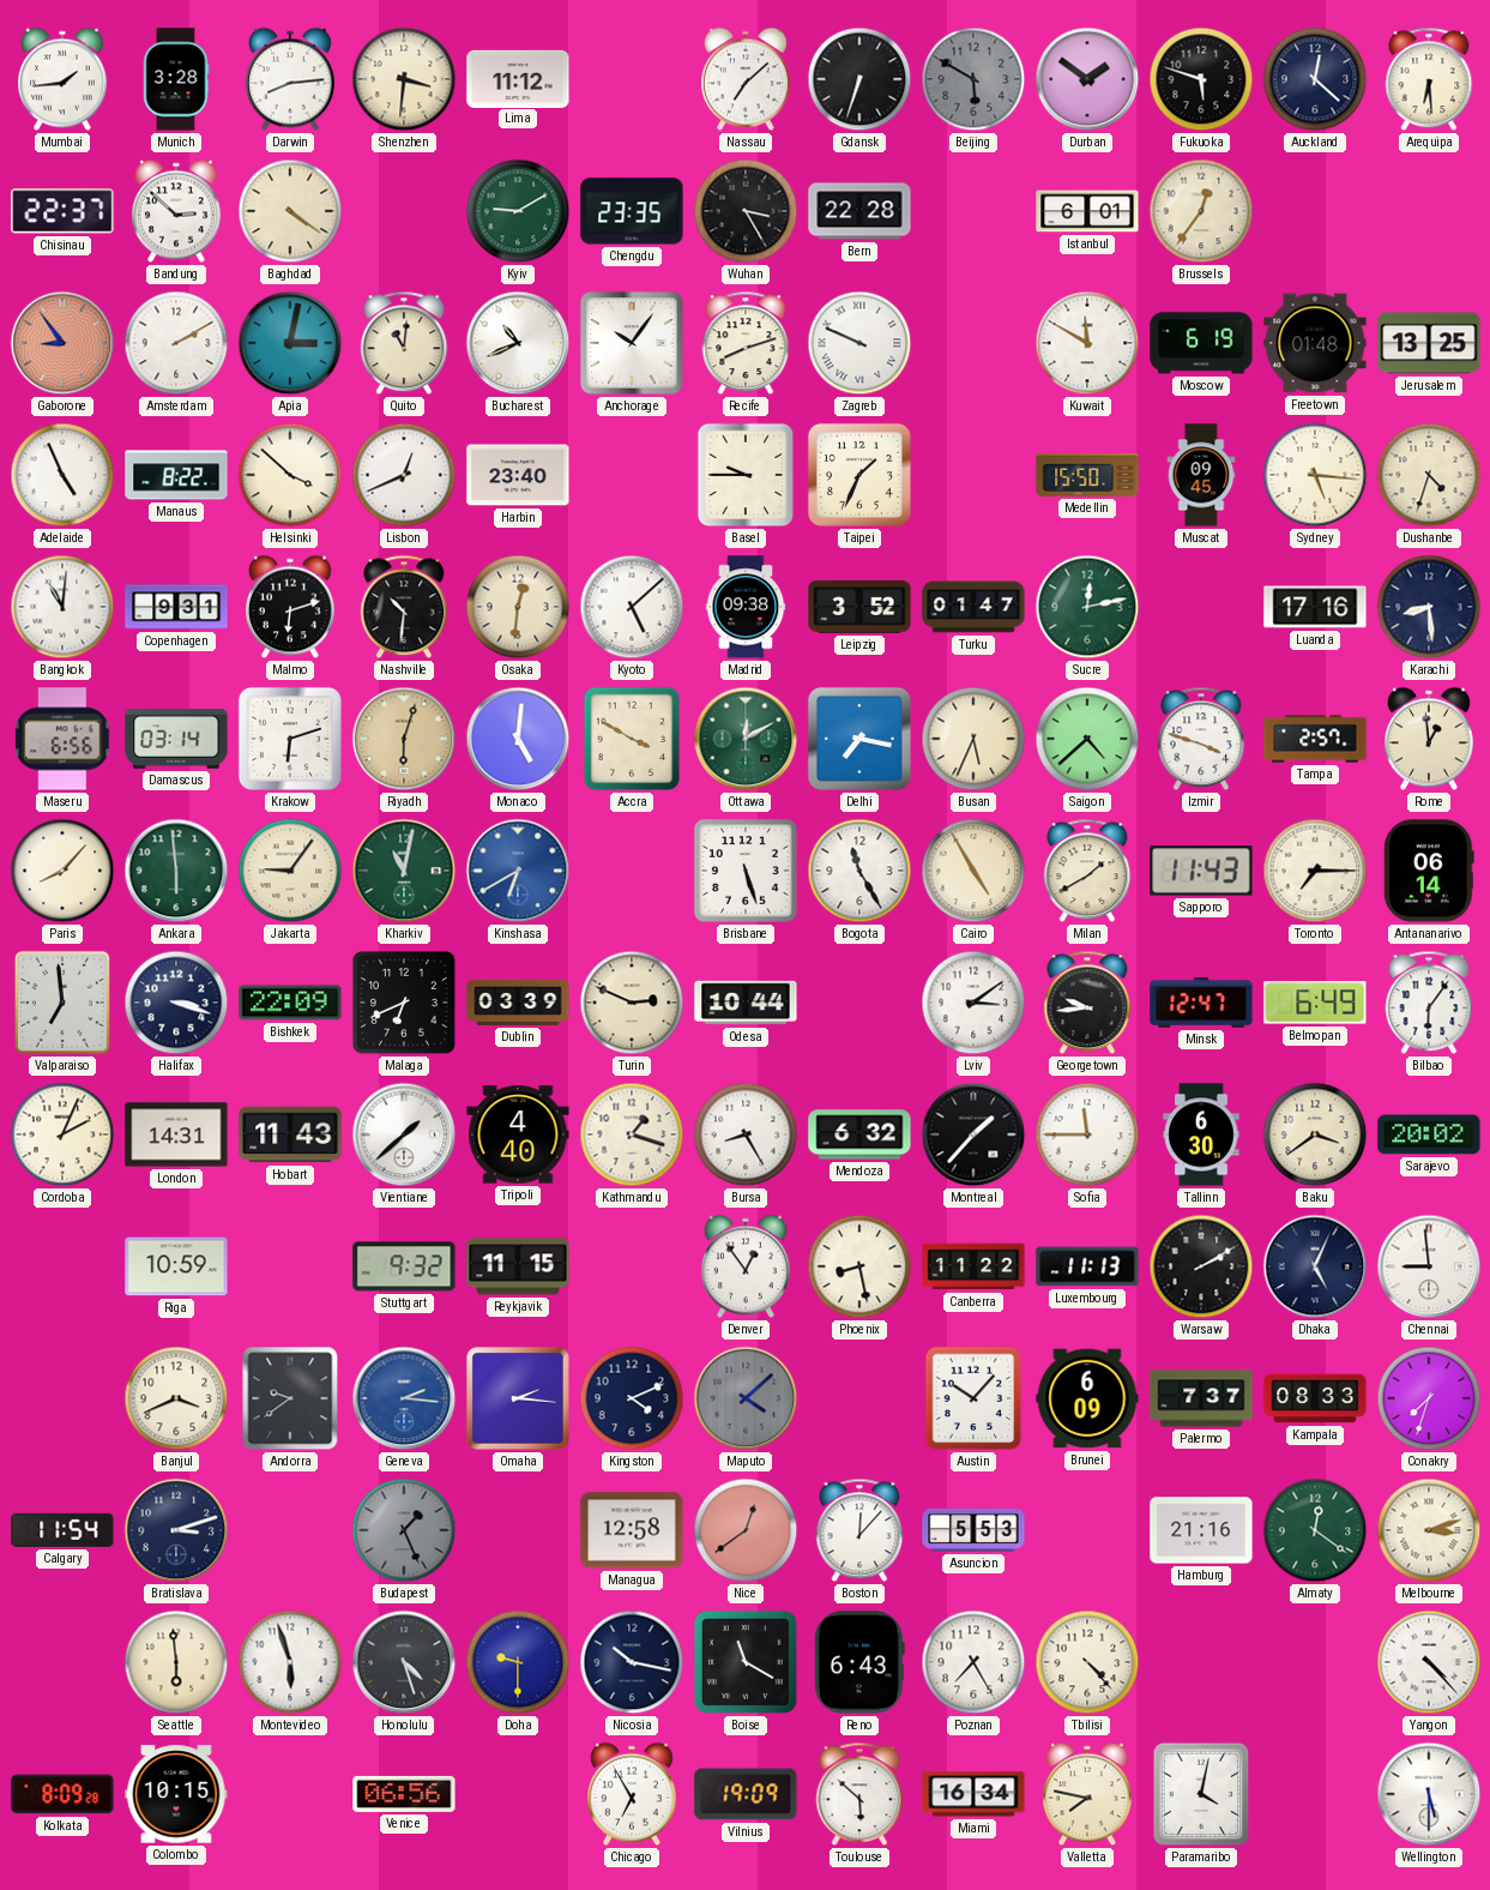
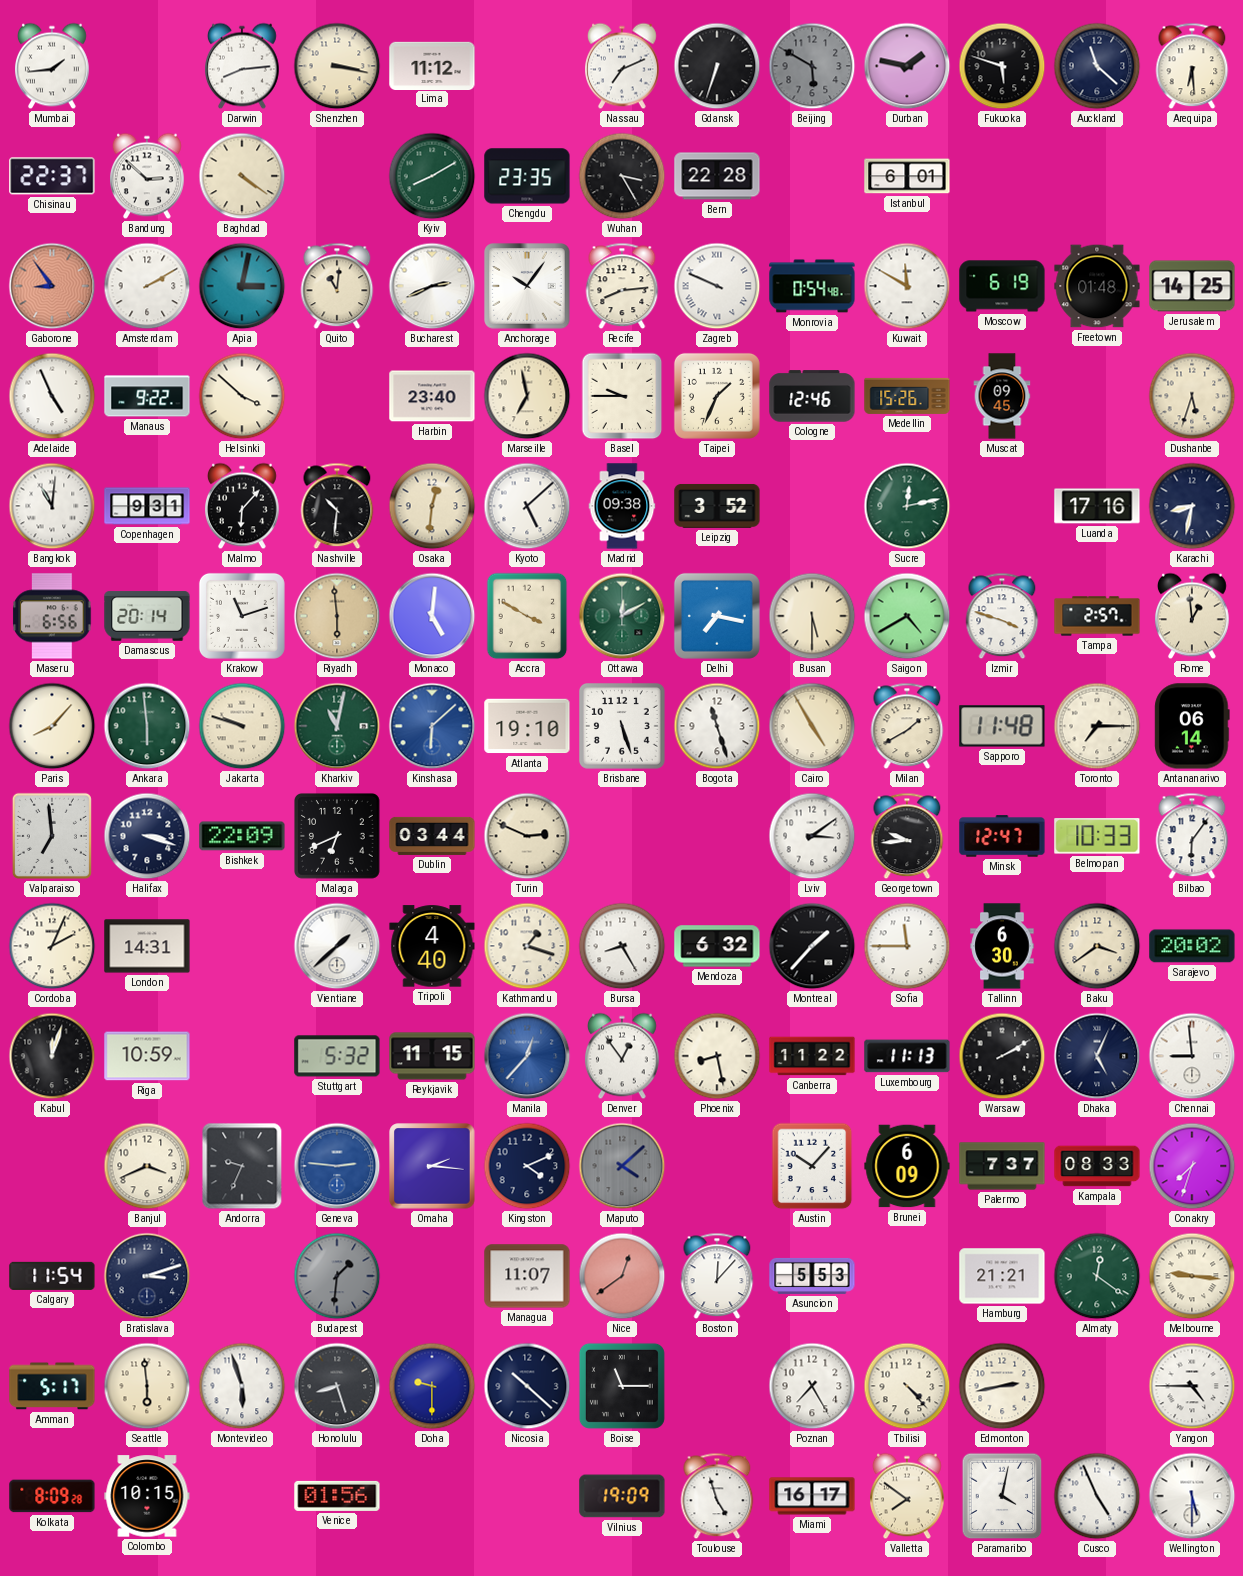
Munich: 3:28 -> none (176, 79)
Shenzhen: 3:31 -> 3:17 (337, 66)
Nassau: 7:08 -> 7:11 (623, 66)
Durban: 1:51 -> 1:47 (907, 66)
Auckland: 12:22 -> 11:22 (1097, 66)
Kyiv: 9:10 -> 8:10 (432, 176)
Brussels: 12:36 -> none (1201, 211)
Bucharest: 10:41 -> 2:41 (432, 286)
Recife: 8:12 -> 8:14 (622, 286)
Monrovia: none -> 0:54 (812, 286)
Jerusalem: 13:25 -> 14:25 (1192, 286)
Manaus: 8:22 -> 9:22 (147, 396)
Lisbon: 12:41 -> none (404, 475)
Marseille: none -> 6:58 (527, 396)
Cologne: none -> 12:46 (812, 396)
Medellin: 15:50 -> 15:26 (907, 396)
Sydney: 5:16 -> none (1315, 475)
Dushanbe: 4:33 -> 5:33 (1192, 396)
Malmo: 6:12 -> 6:07 (243, 506)
Turku: 01:47 -> none (973, 607)
Karachi: 8:29 -> 8:32 (1192, 506)
Damascus: 03:14 -> 20:14 (147, 616)
Krakow: 6:12 -> 11:12 (242, 616)
Riyadh: 6:03 -> 5:59 (337, 616)
Busan: 5:34 -> 5:30 (812, 616)
Saigon: 4:38 -> 4:40 (907, 616)
Jakarta: 9:06 -> 9:48 (242, 726)
Kinshasa: 6:40 -> 6:08 (432, 726)
Atlanta: none -> 19:10 (527, 726)
Bogota: 11:25 -> 11:27 (717, 726)
Sapporo: 11:43 -> 11:48 (1002, 726)
Dublin: 03:39 -> 03:44 (432, 836)
Odesa: 10:44 -> none (746, 1003)
Belmopan: 6:49 -> 10:33 (1097, 836)
Hobart: 11:43 -> none (290, 1134)
Kabul: none -> 12:03 (52, 1056)
Stuttgart: 9:32 -> 5:32 (337, 1056)
Manila: none -> 12:37 (527, 1056)
Andorra: 9:39 -> 9:34 (242, 1166)
Geneva: 2:16 -> 2:46 (337, 1166)
Budapest: 1:26 -> 1:31 (337, 1276)
Managua: 12:58 -> 11:07 (527, 1276)
Hamburg: 21:16 -> 21:21 (1002, 1276)
Melbourne: 3:12 -> 9:16 (1192, 1276)
Amman: none -> 5:17 (52, 1386)
Honolulu: 4:27 -> 8:27 (337, 1386)
Nicosia: 10:17 -> 10:22 (527, 1386)
Boise: 11:20 -> 11:15 (622, 1386)
Reno: 6:43 -> none (859, 1662)
Edmonton: none -> 2:43 (1002, 1386)
Yangon: 4:23 -> 4:45 (1192, 1386)
Venice: 06:56 -> 01:56 (337, 1496)
Chicago: 6:55 -> none (633, 1794)
Toulouse: 5:52 -> 4:57 (717, 1496)
Miami: 16:34 -> 16:17 (812, 1496)
Valletta: 7:47 -> 7:51 (908, 1496)
Cusco: none -> 4:56 (1097, 1496)
